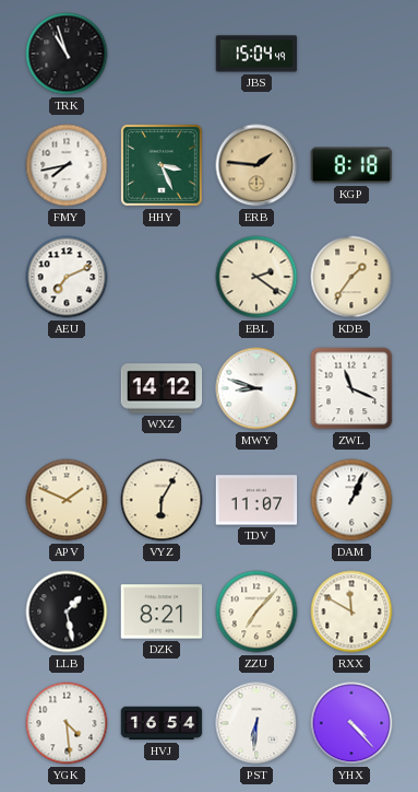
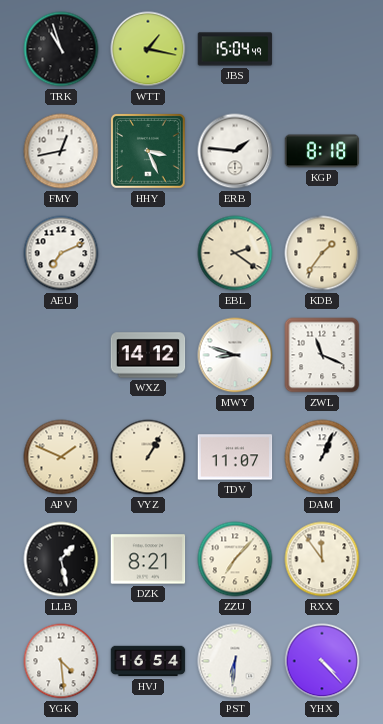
WTT: none -> 1:17 (148, 49)
FMY: 7:43 -> 12:43 (61, 151)
ERB dial: champagne -> white (235, 151)
VYZ: 6:05 -> 1:05 (148, 457)
RXX: 11:50 -> 11:54 (322, 559)
